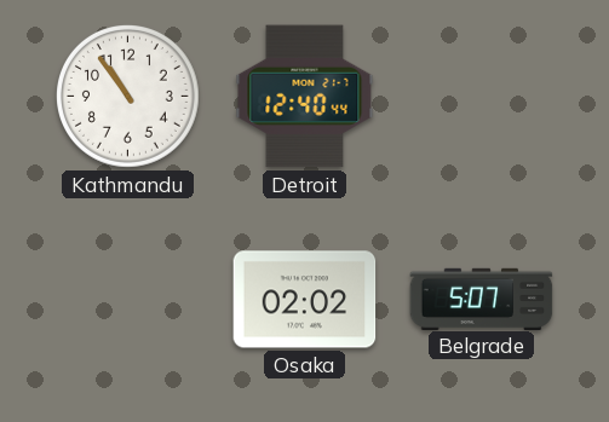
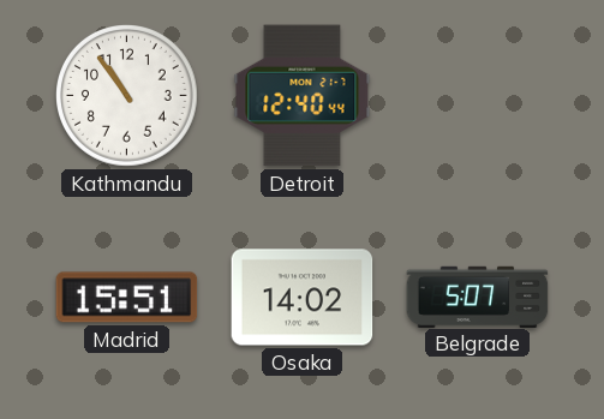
Madrid: none -> 15:51 (127, 298)
Osaka: 02:02 -> 14:02 (303, 298)
